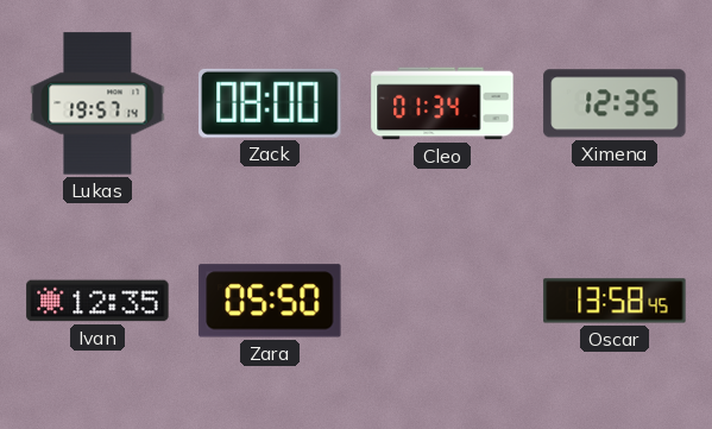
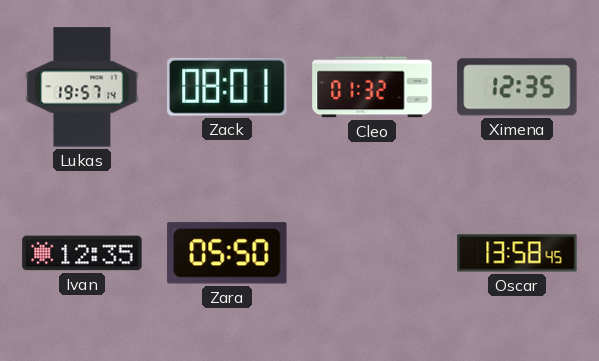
Zack: 08:00 -> 08:01 (227, 87)
Cleo: 01:34 -> 01:32 (372, 87)
